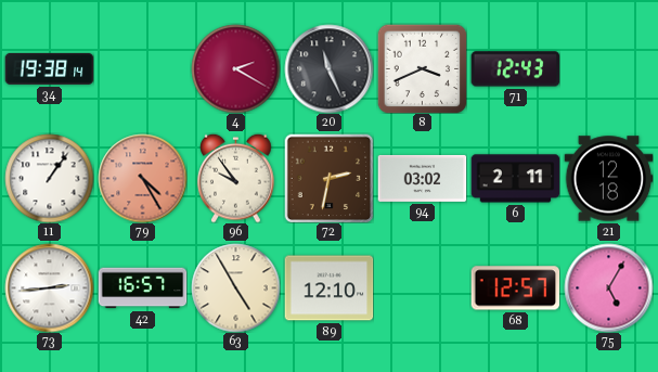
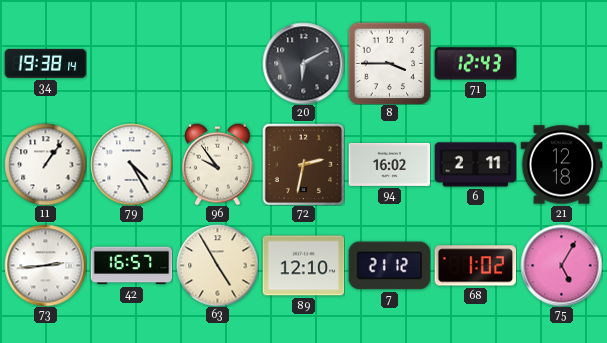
4: 2:20 -> none (235, 68)
20: 11:26 -> 6:10 (303, 63)
8: 3:41 -> 3:45 (389, 63)
79 dial: salmon -> white (131, 164)
94: 03:02 -> 16:02 (389, 164)
7: none -> 21:12 (389, 266)
68: 12:57 -> 1:02 (475, 266)
